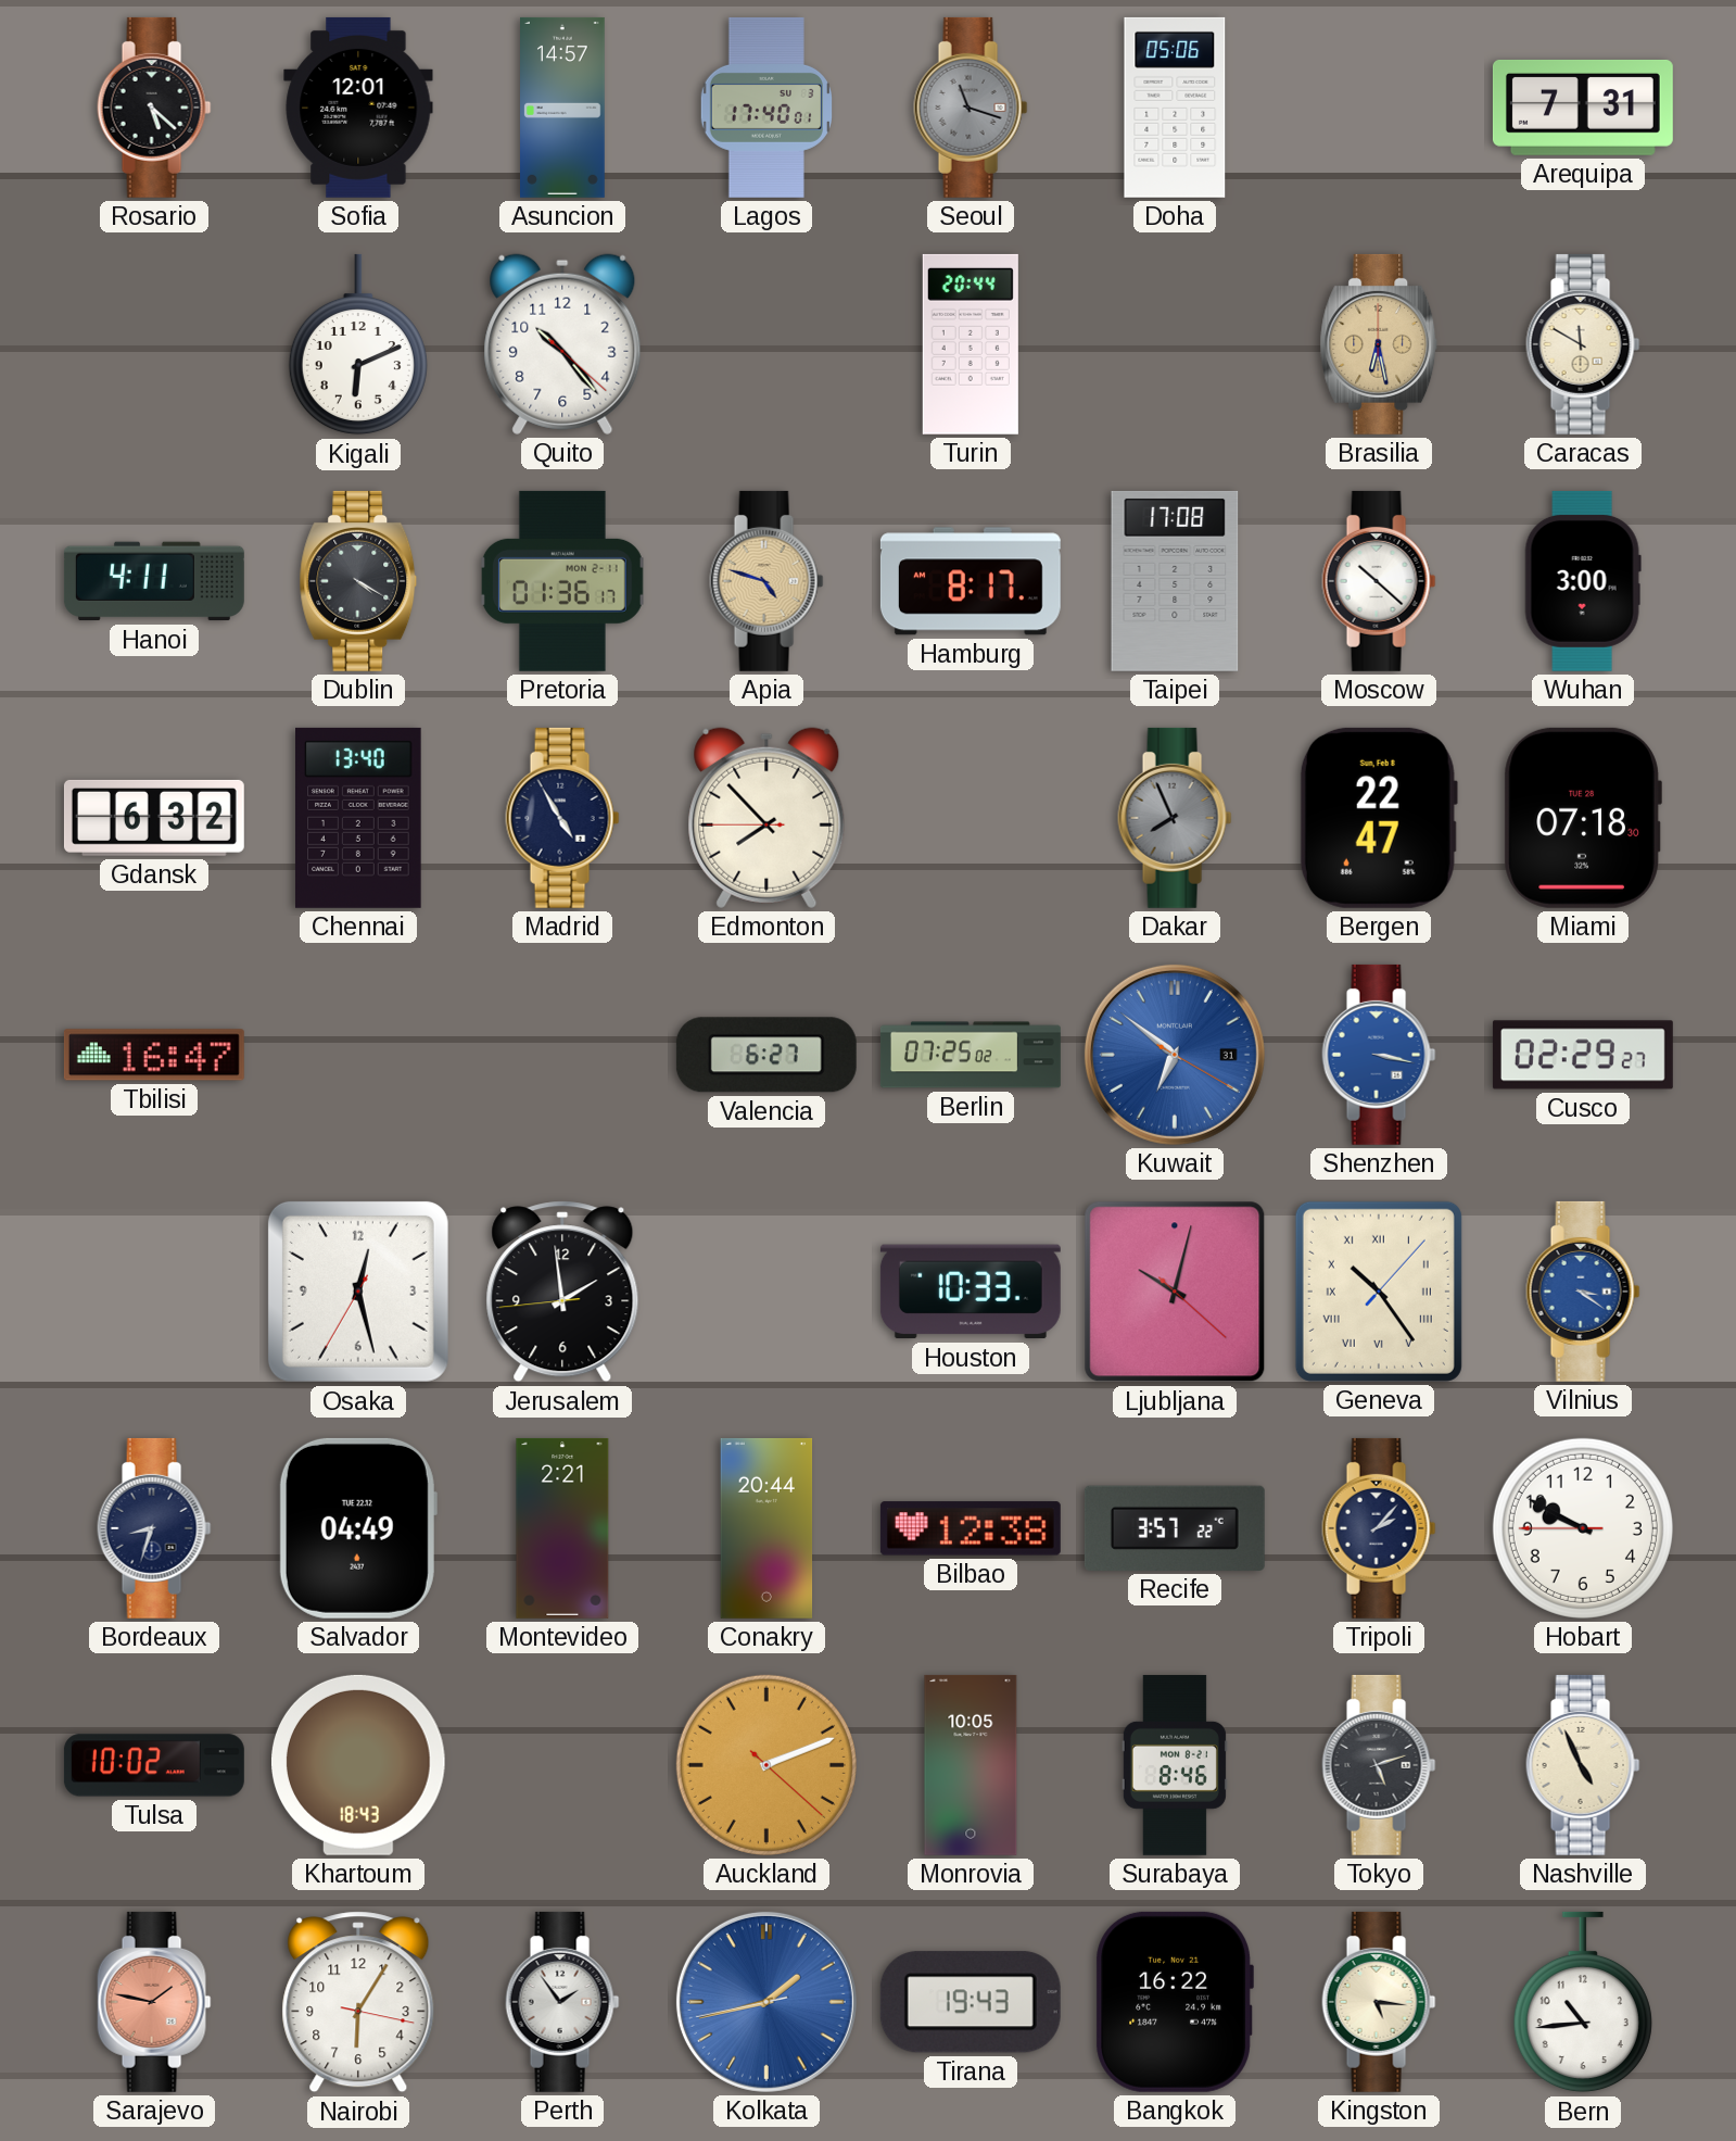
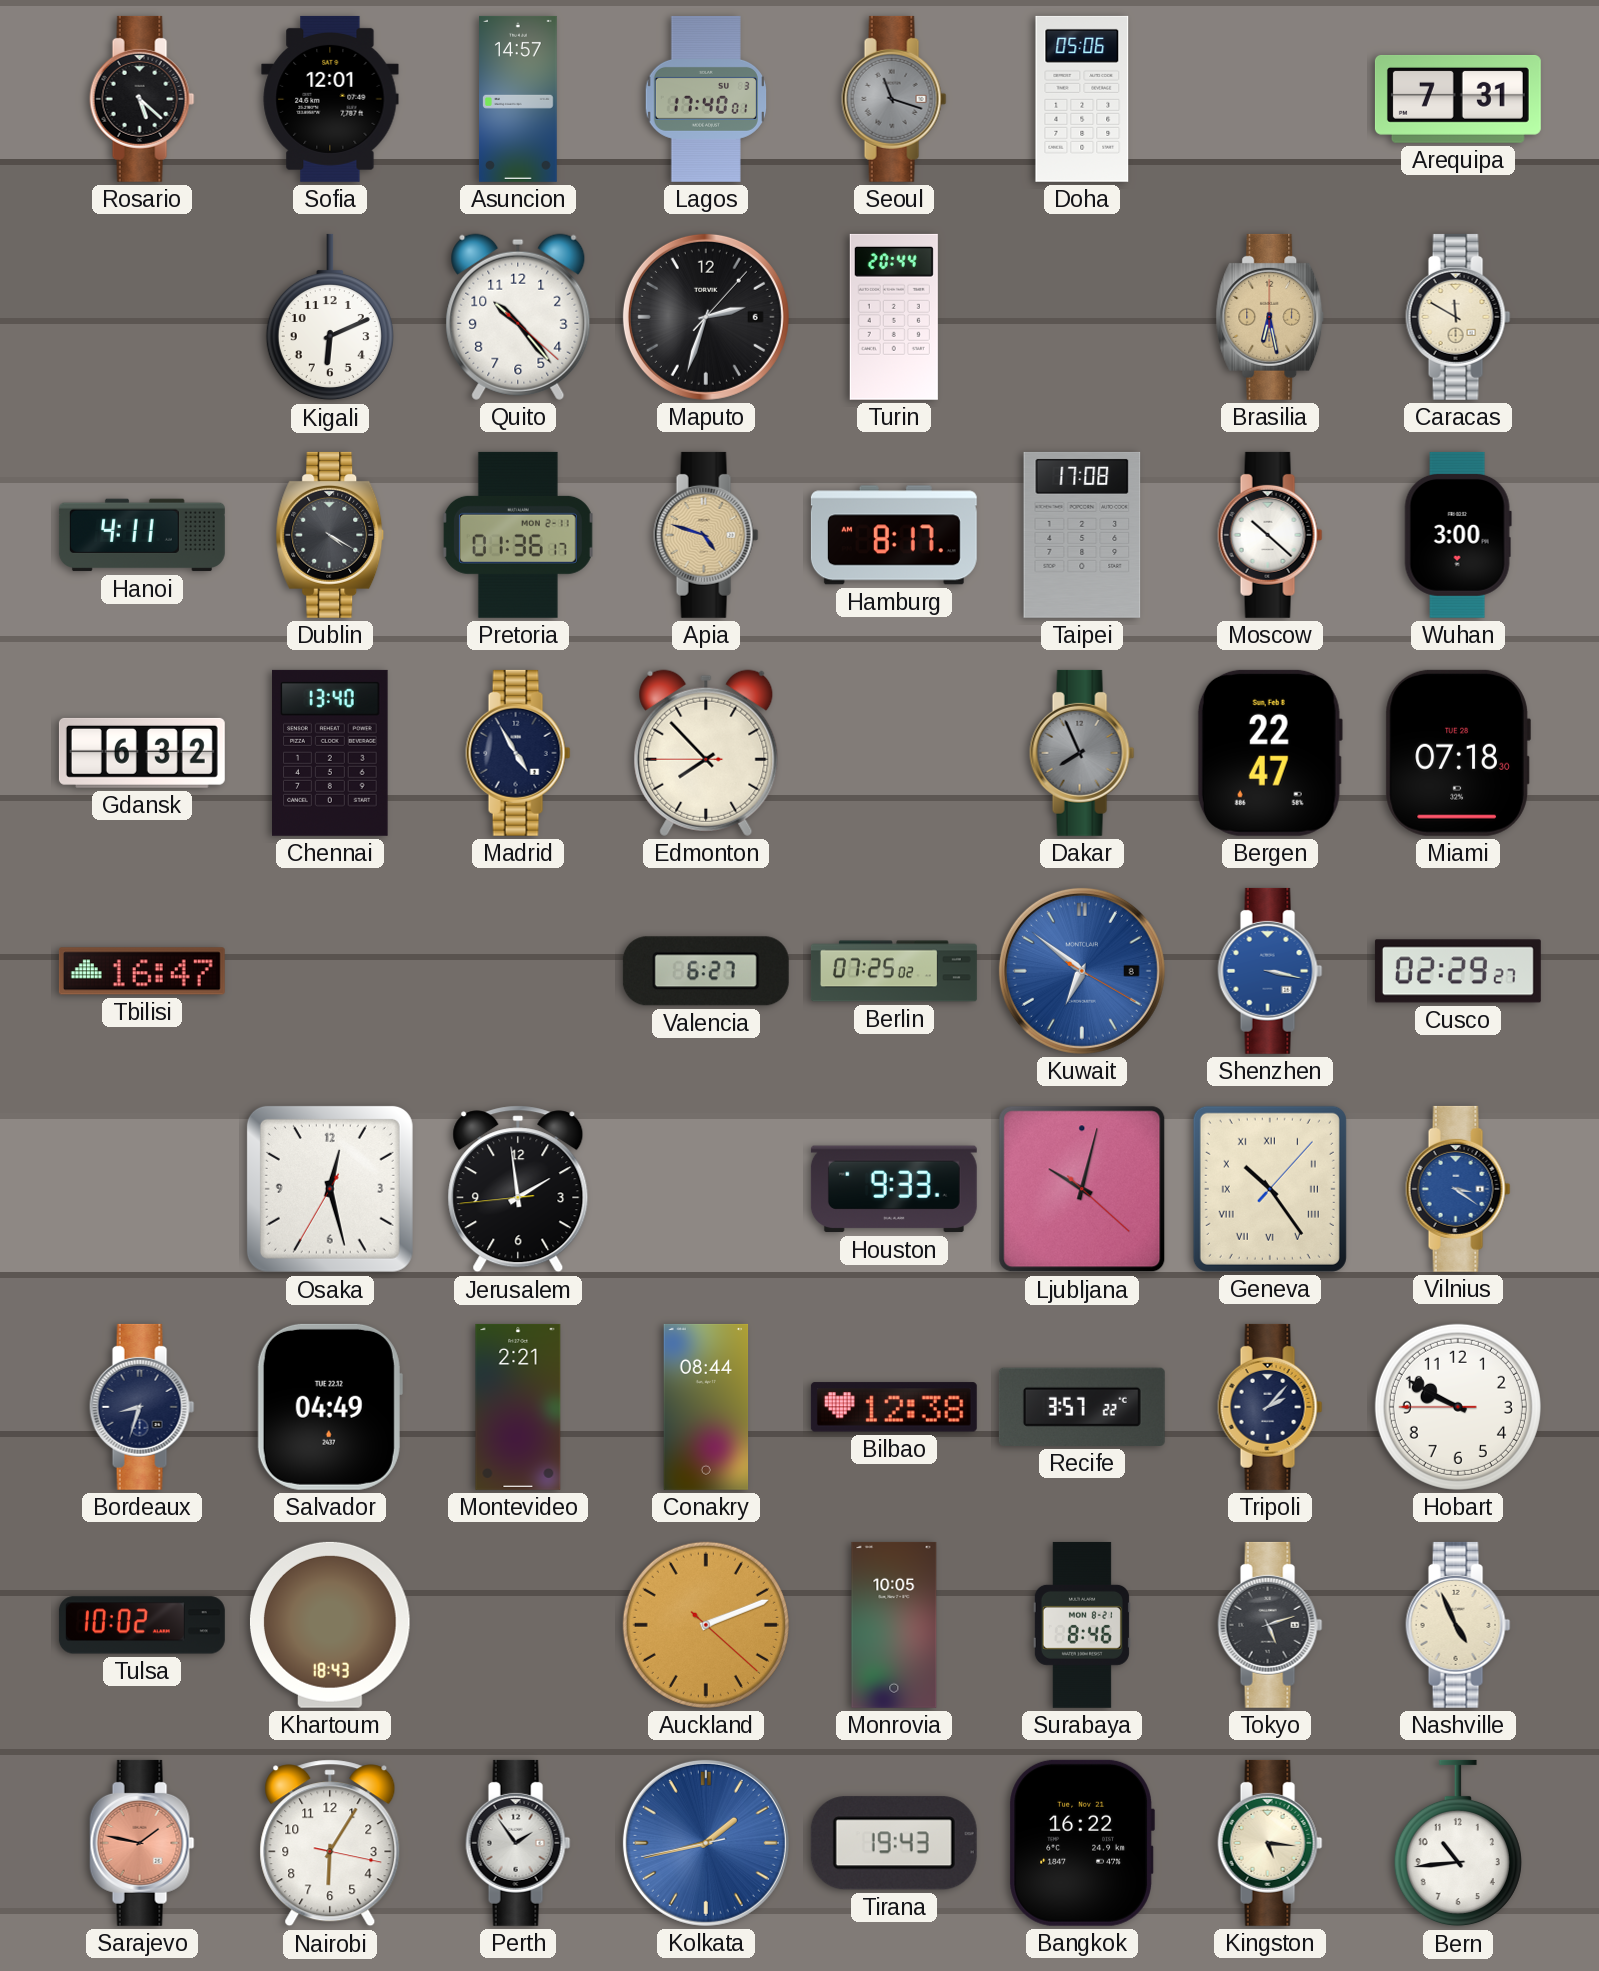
Maputo: none -> 2:33 (706, 317)
Kuwait date: 31 -> 8 (1082, 971)
Houston: 10:33 -> 9:33 (894, 1189)
Conakry: 20:44 -> 08:44 (706, 1407)
